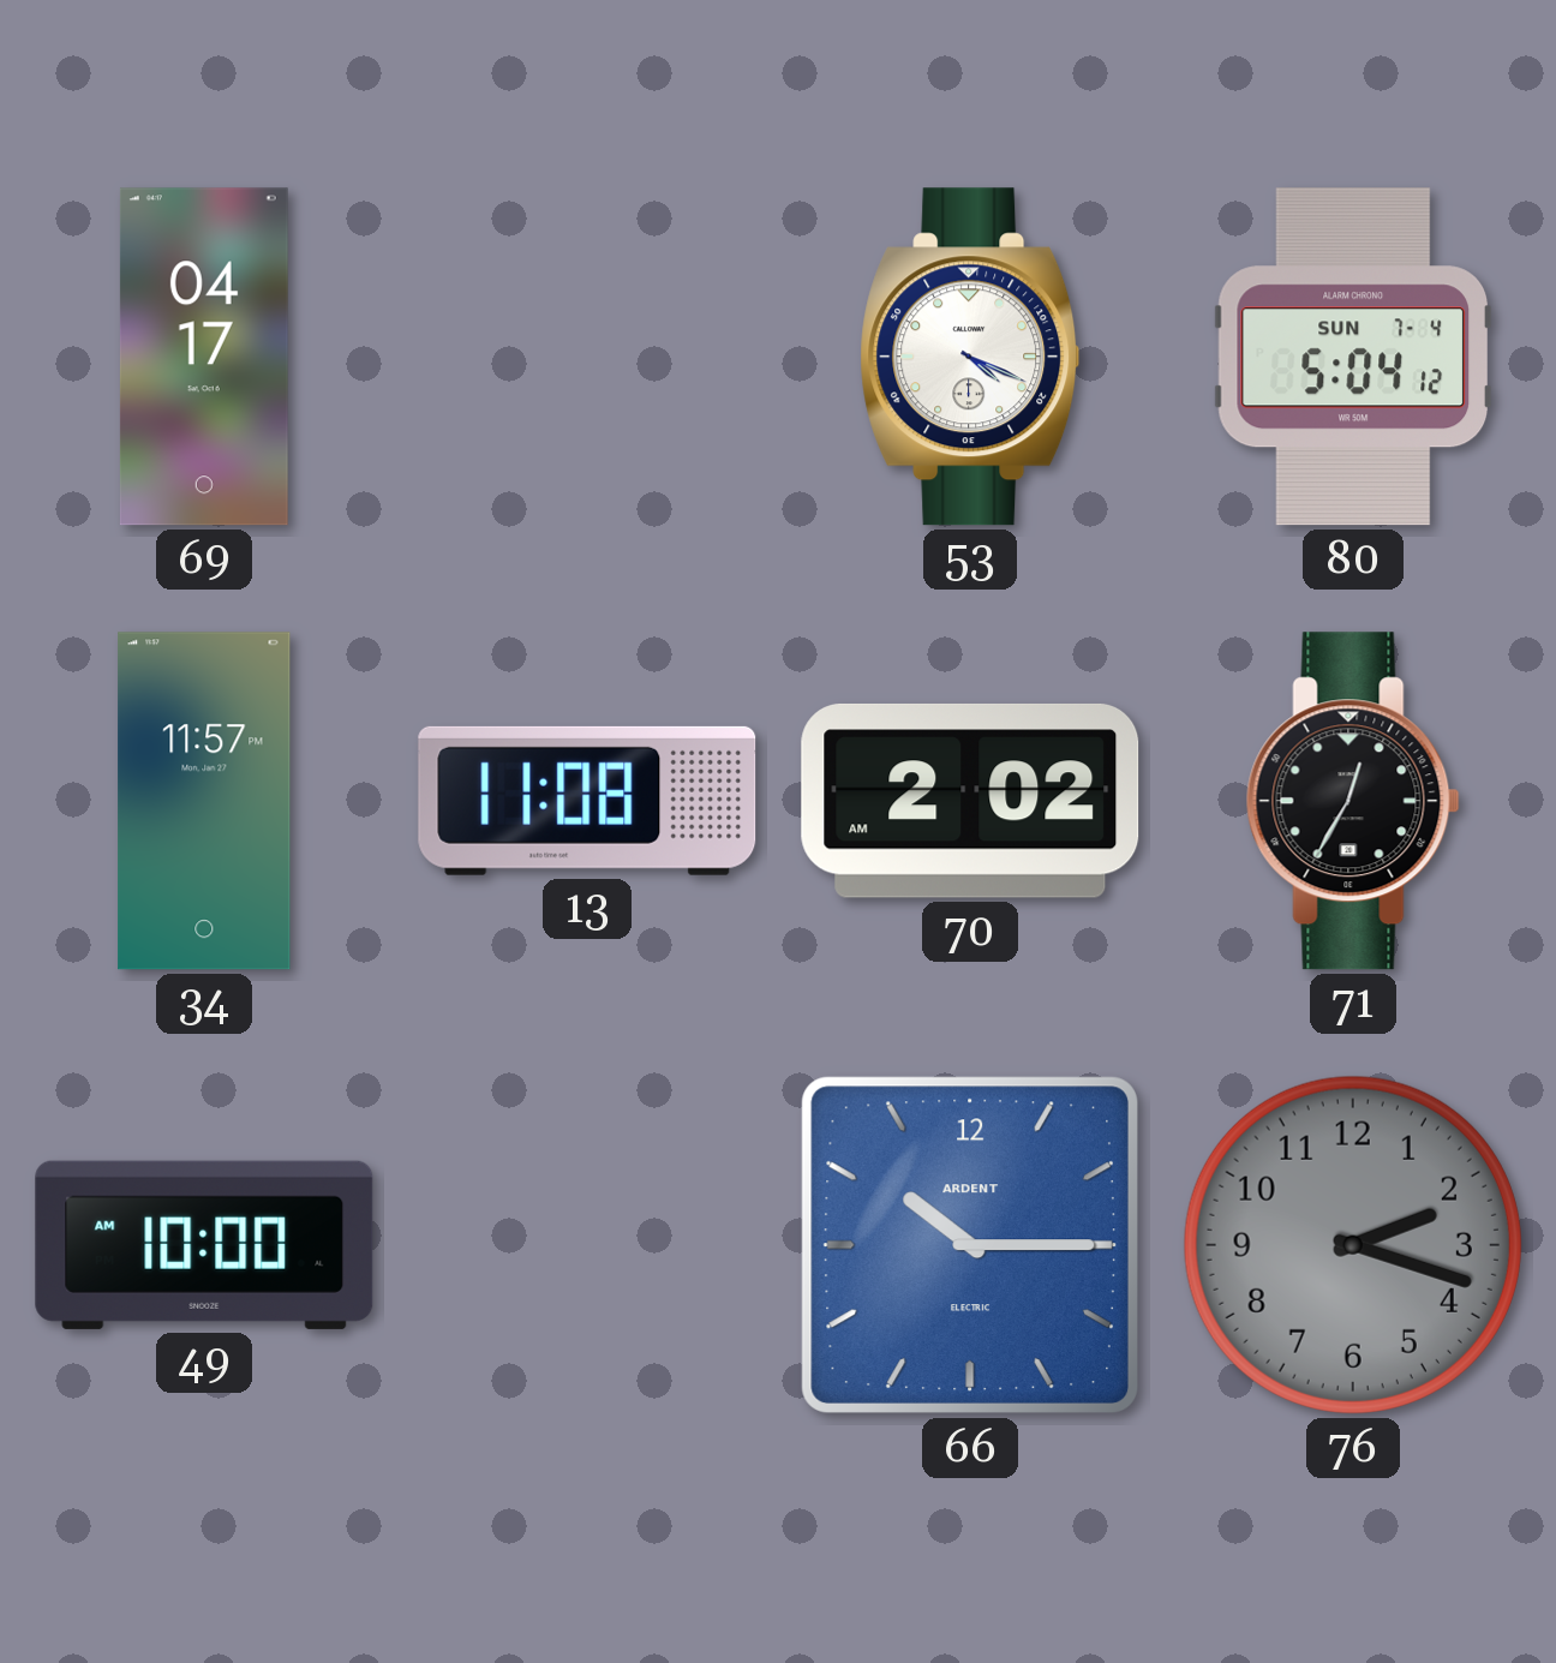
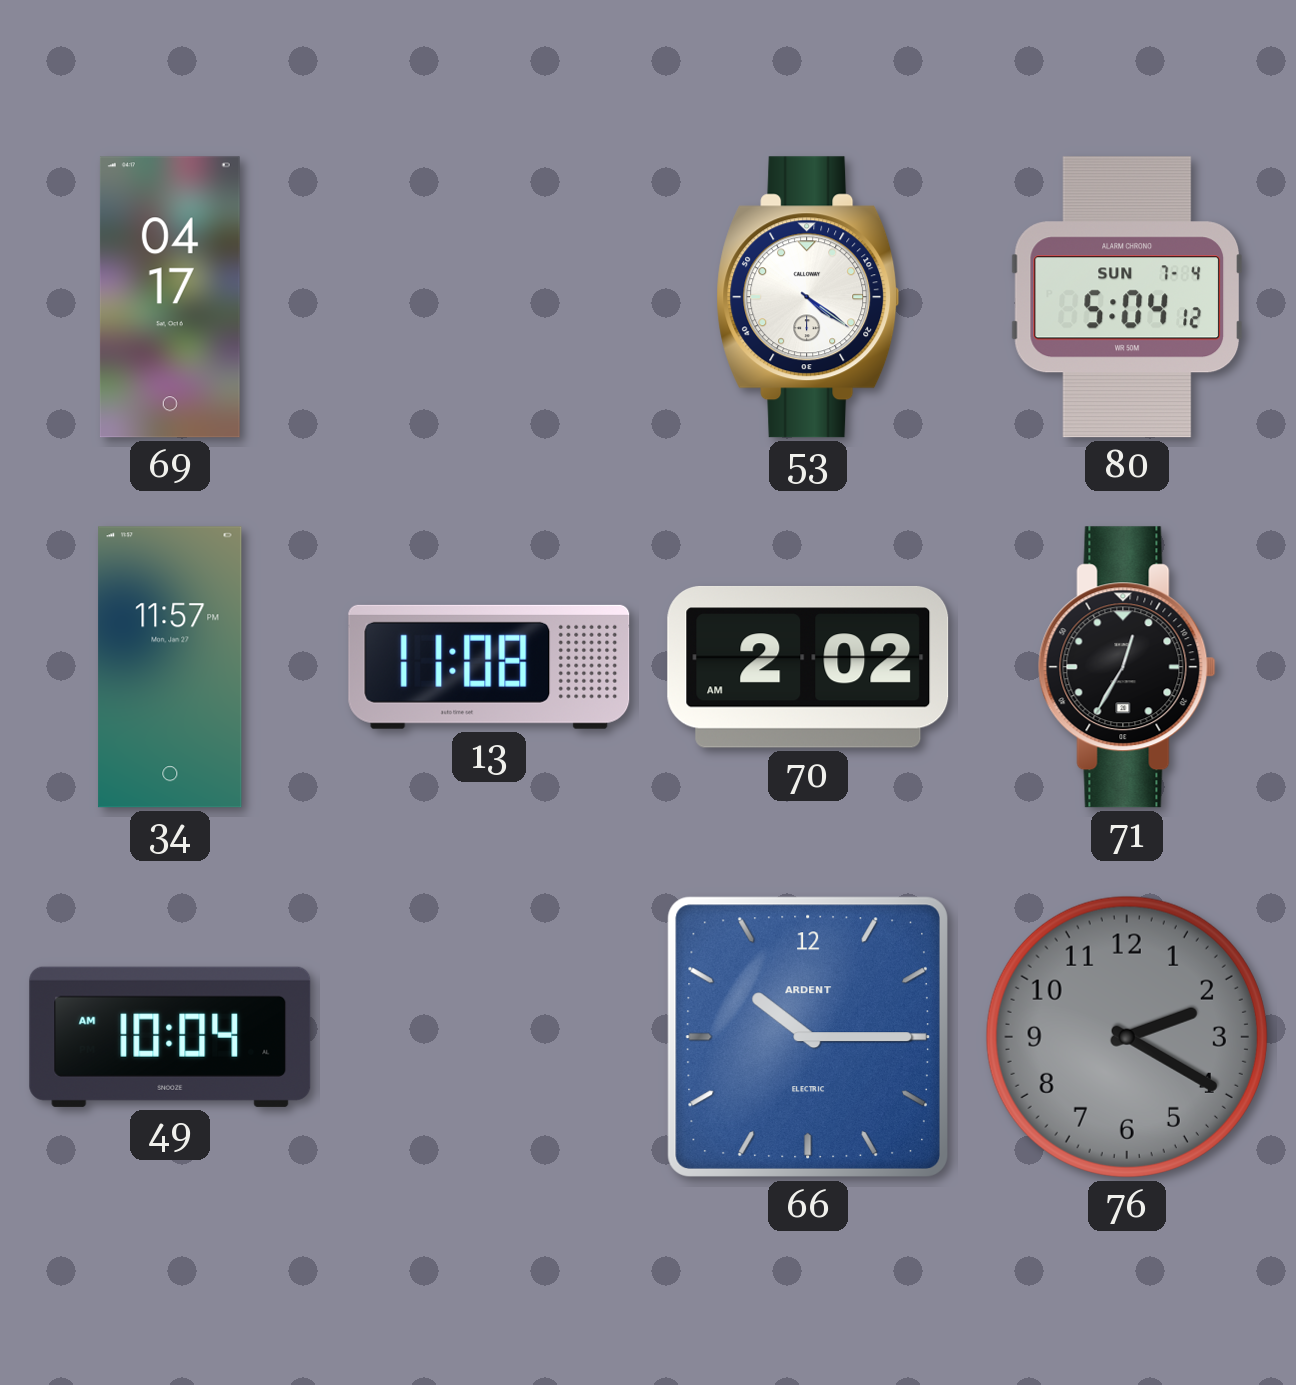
53: 4:19 -> 4:21 (808, 297)
49: 10:00 -> 10:04 (170, 1037)
76: 2:18 -> 2:20 (1127, 1037)
